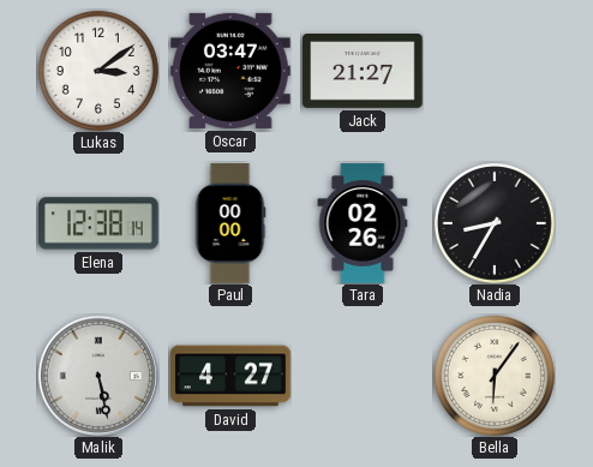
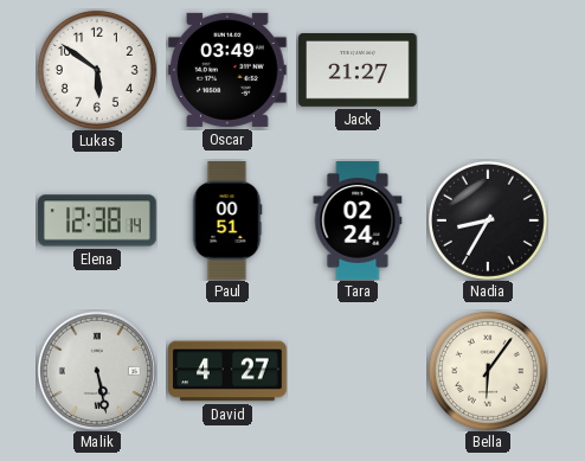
Lukas: 3:09 -> 5:51 (97, 70)
Oscar: 03:47 -> 03:49 (227, 70)
Paul: 00:00 -> 00:51 (227, 220)
Tara: 02:26 -> 02:24 (358, 220)
